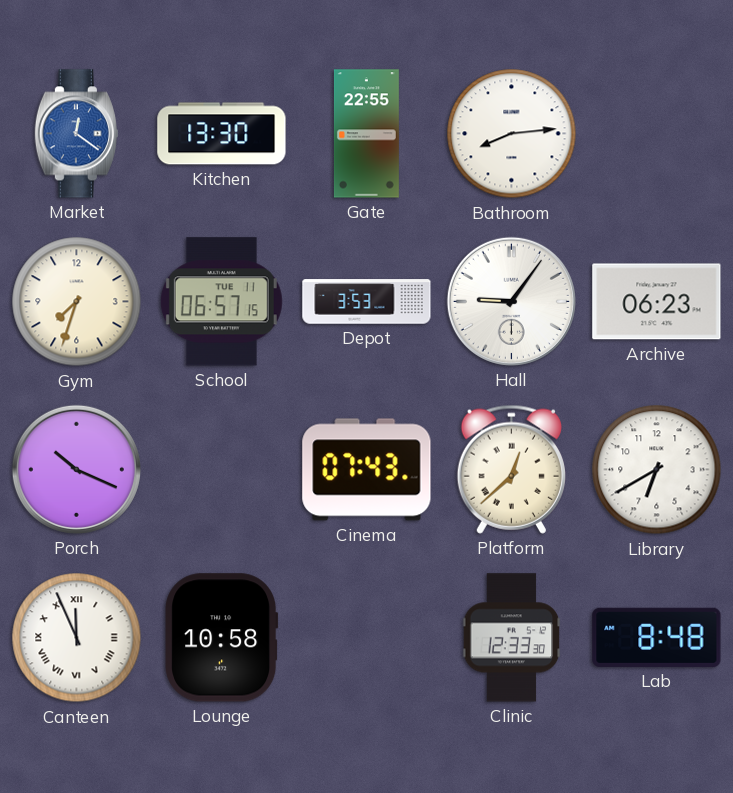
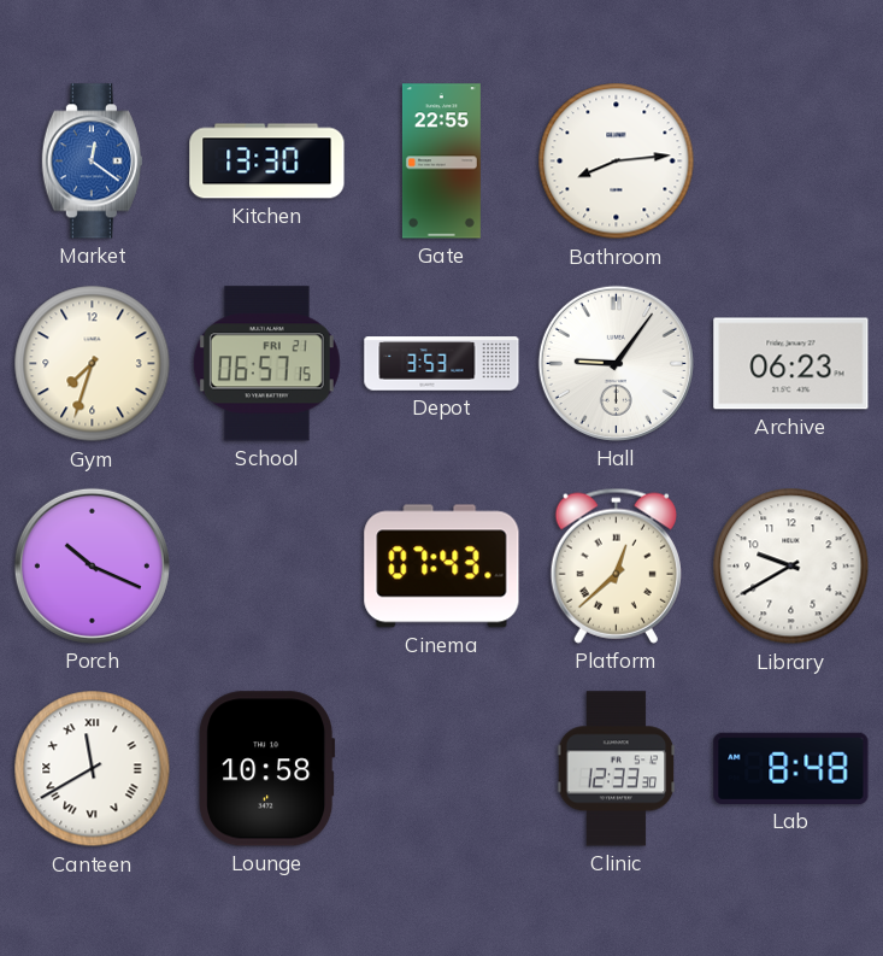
School date: TUE 11 -> FRI 21 (266, 364)
Library: 6:40 -> 9:40 (791, 567)
Canteen: 11:56 -> 11:40 (93, 769)
